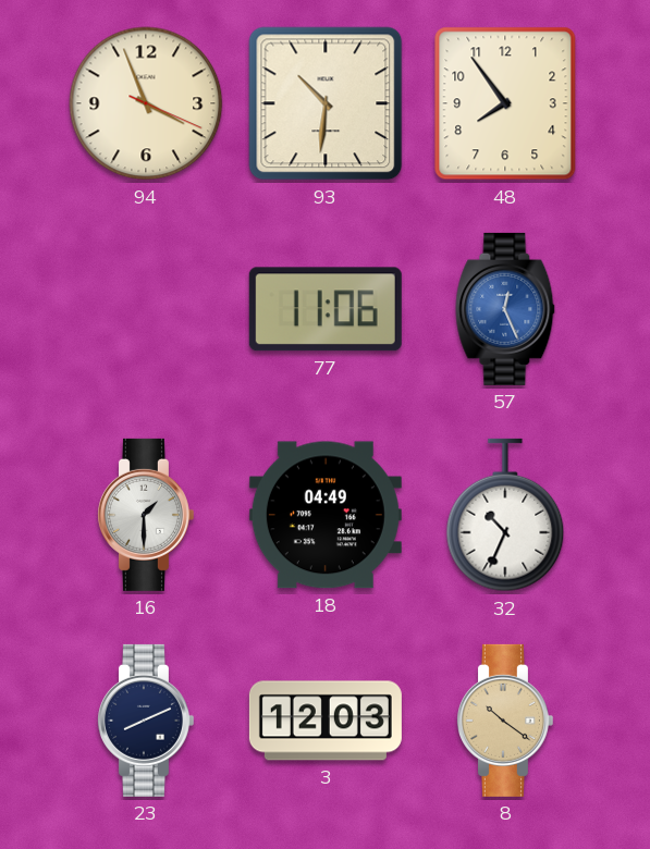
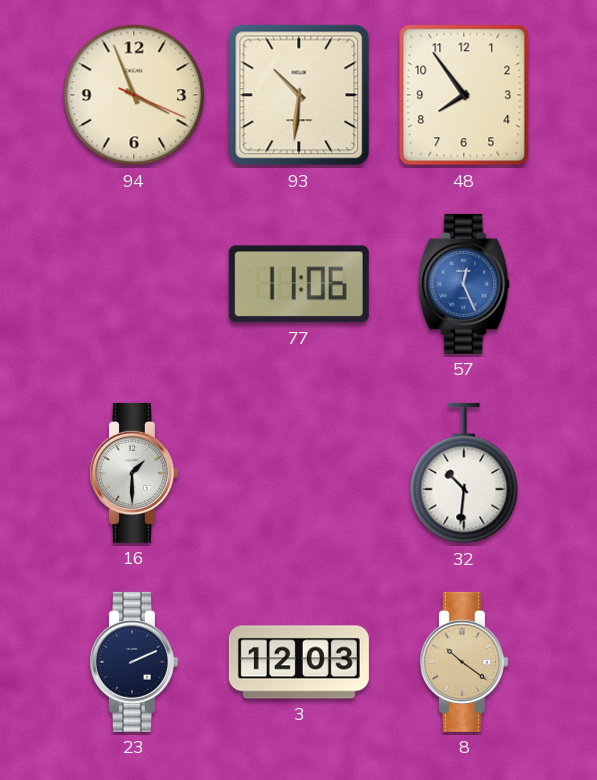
18: 04:49 -> none (326, 515)
32: 10:34 -> 10:31 (464, 473)
23: 8:11 -> 2:11 (133, 662)
